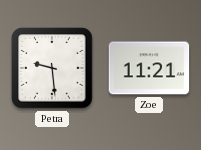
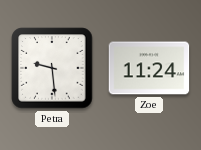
Zoe: 11:21 -> 11:24 (149, 68)
